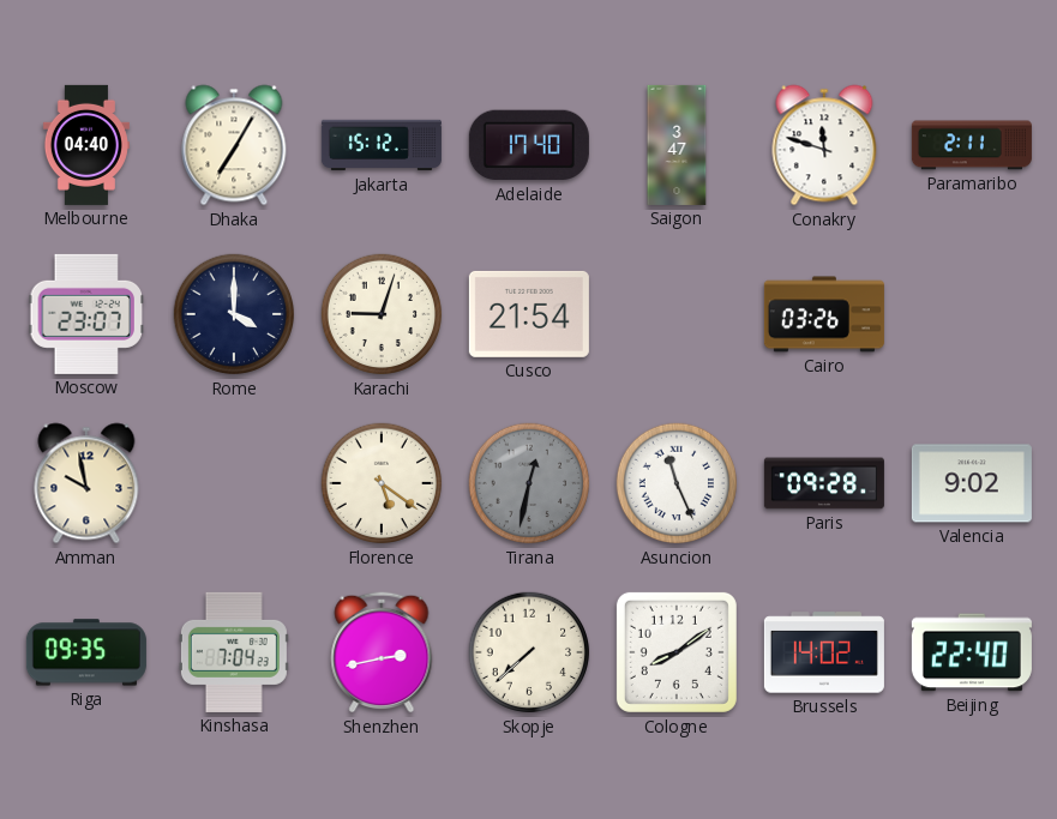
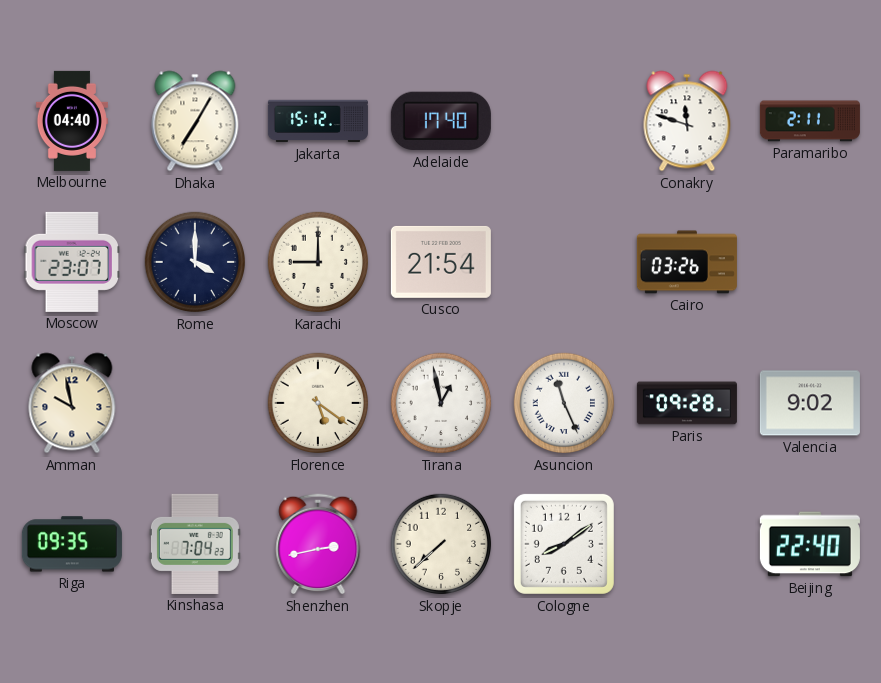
Saigon: 3:47 -> none (677, 145)
Karachi: 9:03 -> 9:00 (318, 262)
Tirana: 12:32 -> 12:58 (441, 403)
Tirana dial: grey -> white (441, 403)
Brussels: 14:02 -> none (824, 652)
